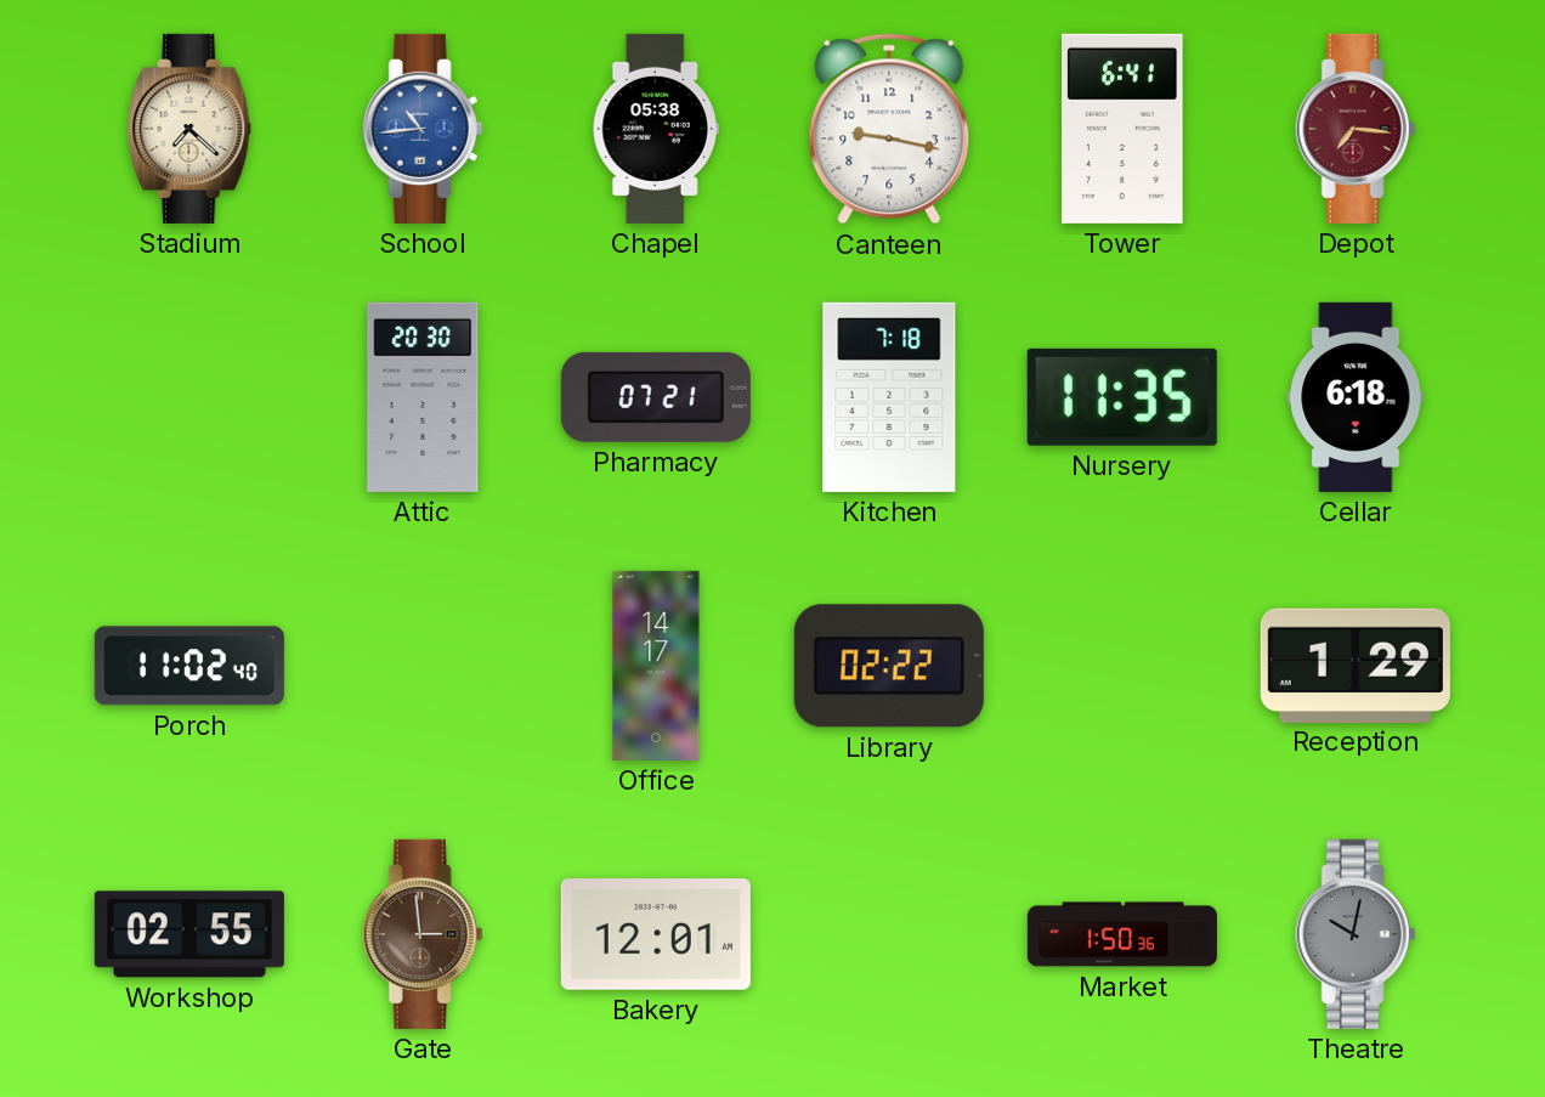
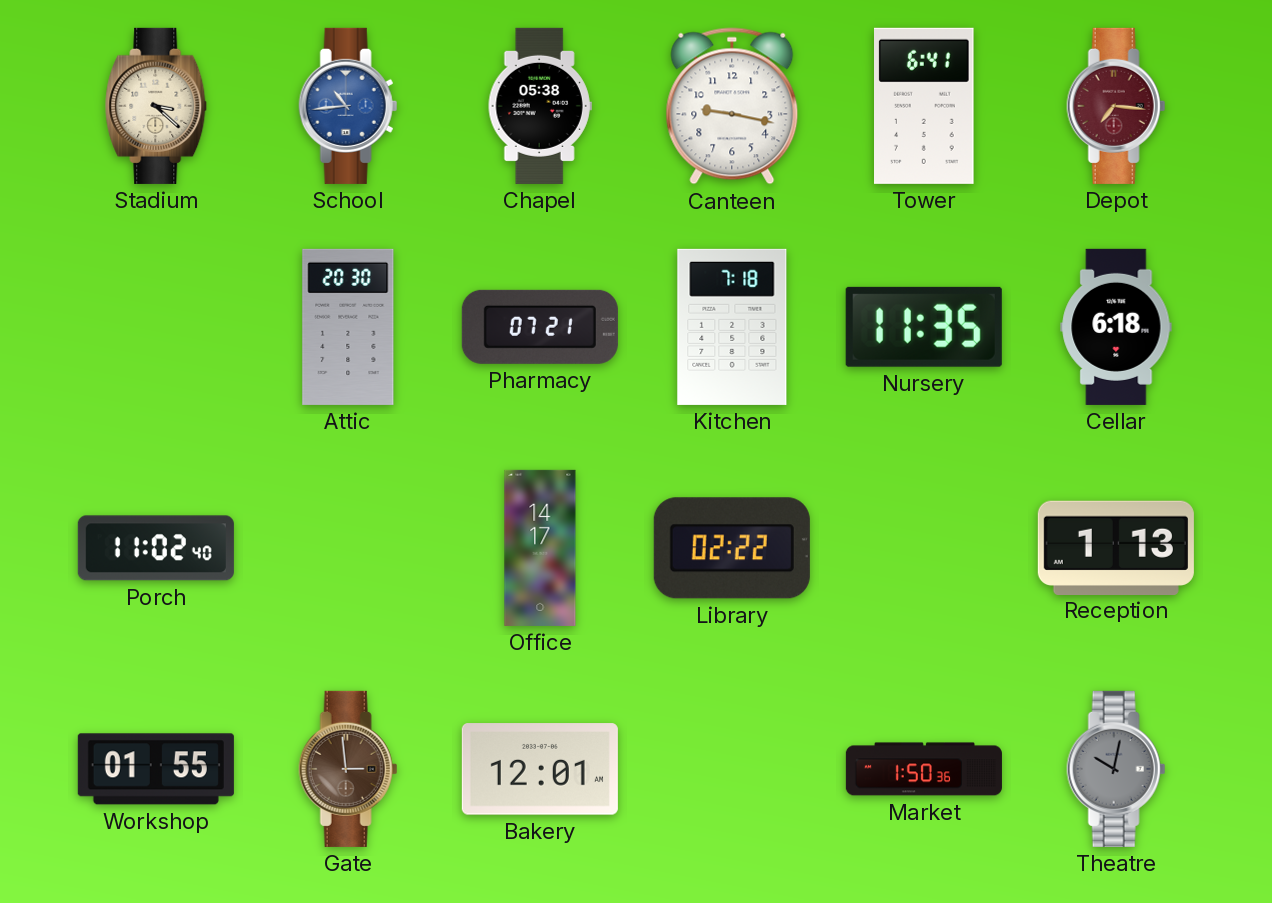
Stadium: 7:22 -> 3:22 (157, 106)
Reception: 1:29 -> 1:13 (1116, 547)
Workshop: 02:55 -> 01:55 (156, 769)
